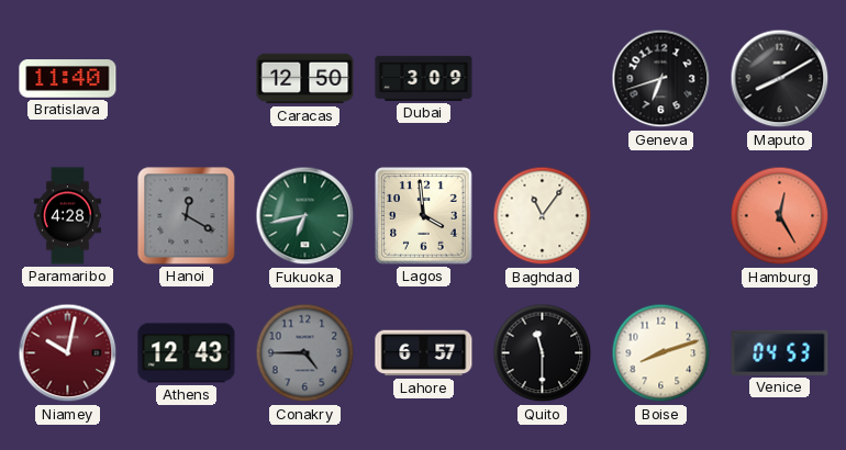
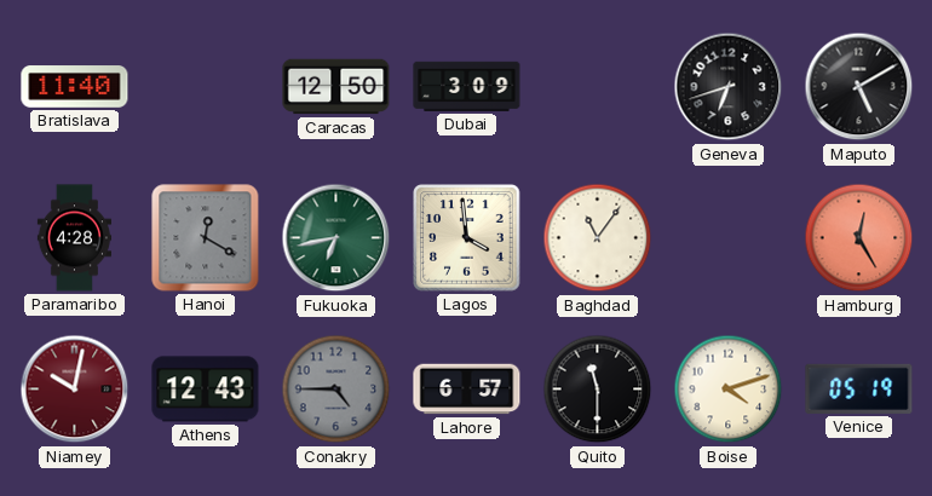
Maputo: 8:10 -> 5:10 (859, 87)
Boise: 8:12 -> 4:12 (729, 390)
Venice: 04:53 -> 05:19 (859, 388)
